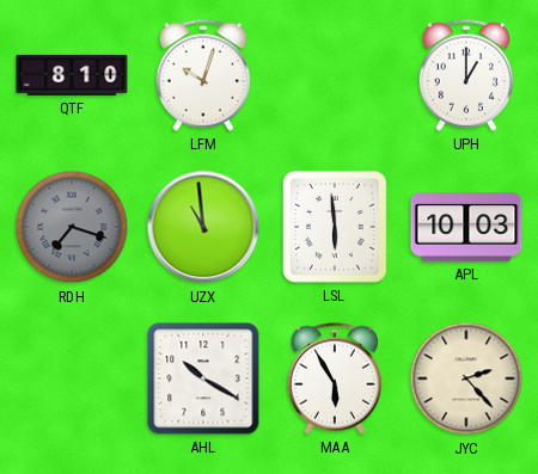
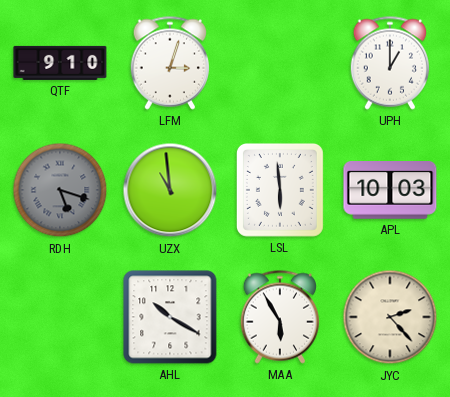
QTF: 8:10 -> 9:10 (60, 63)
LFM: 10:03 -> 3:03 (169, 63)
RDH: 7:18 -> 5:18 (60, 190)
